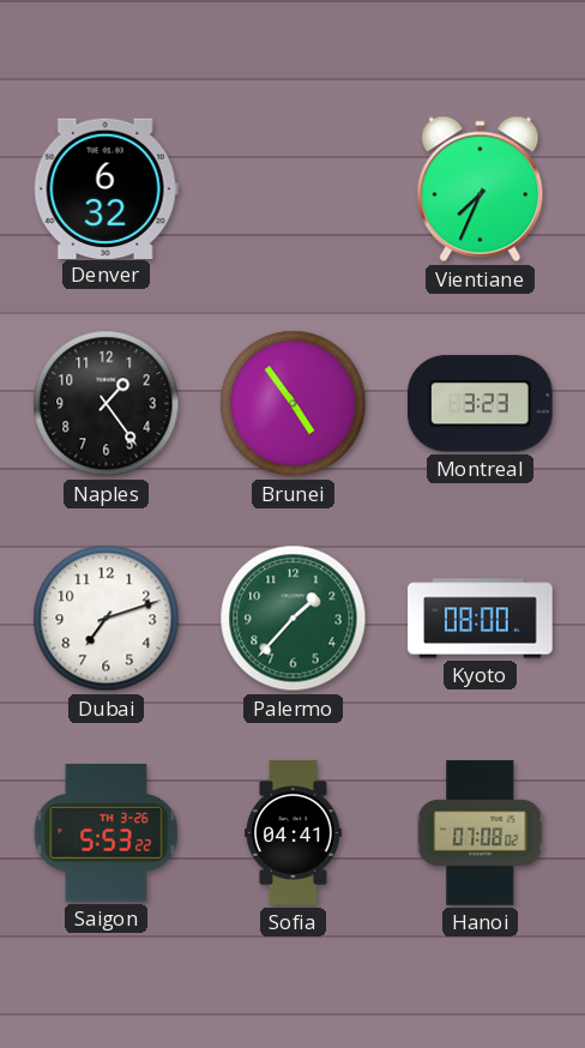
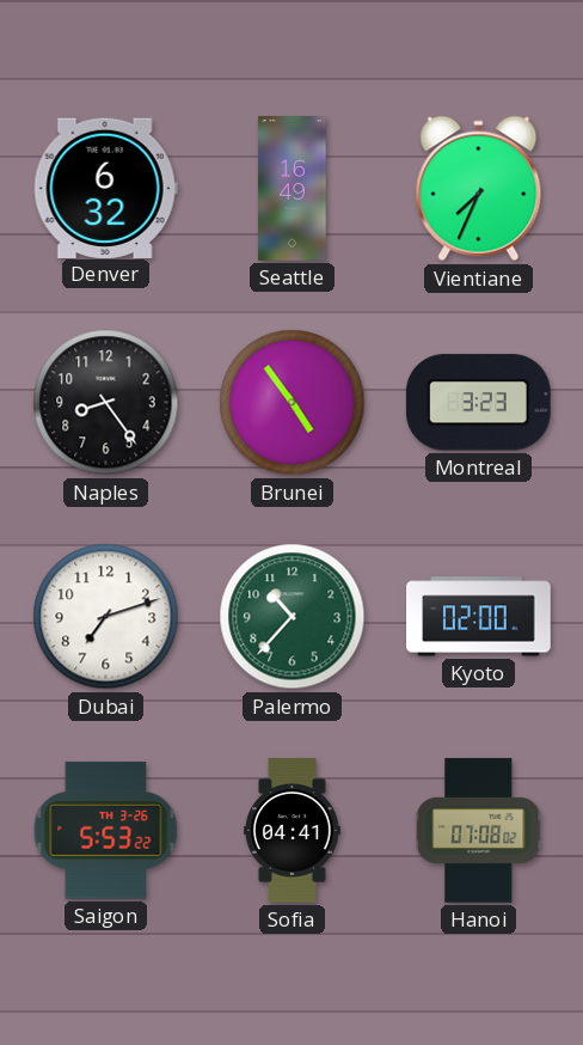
Seattle: none -> 16:49 (293, 189)
Naples: 1:24 -> 8:24 (106, 403)
Palermo: 1:37 -> 10:37 (293, 617)
Kyoto: 08:00 -> 02:00 (479, 617)
